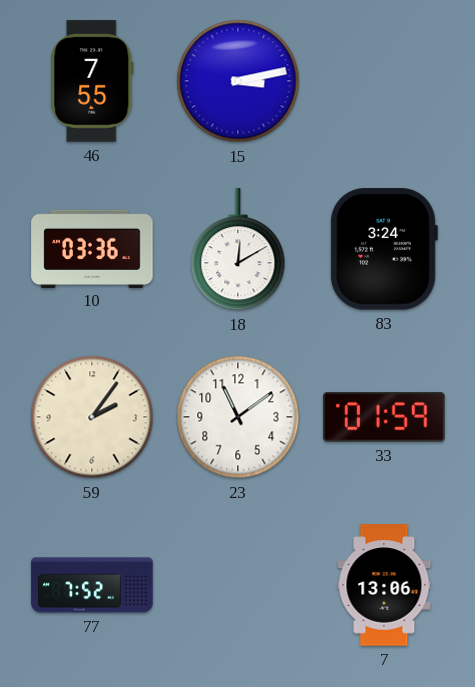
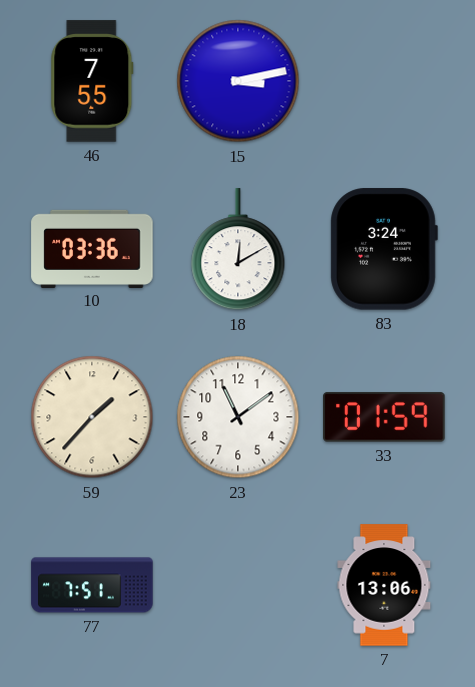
59: 2:06 -> 1:37 (92, 417)
77: 7:52 -> 7:51 (92, 585)
